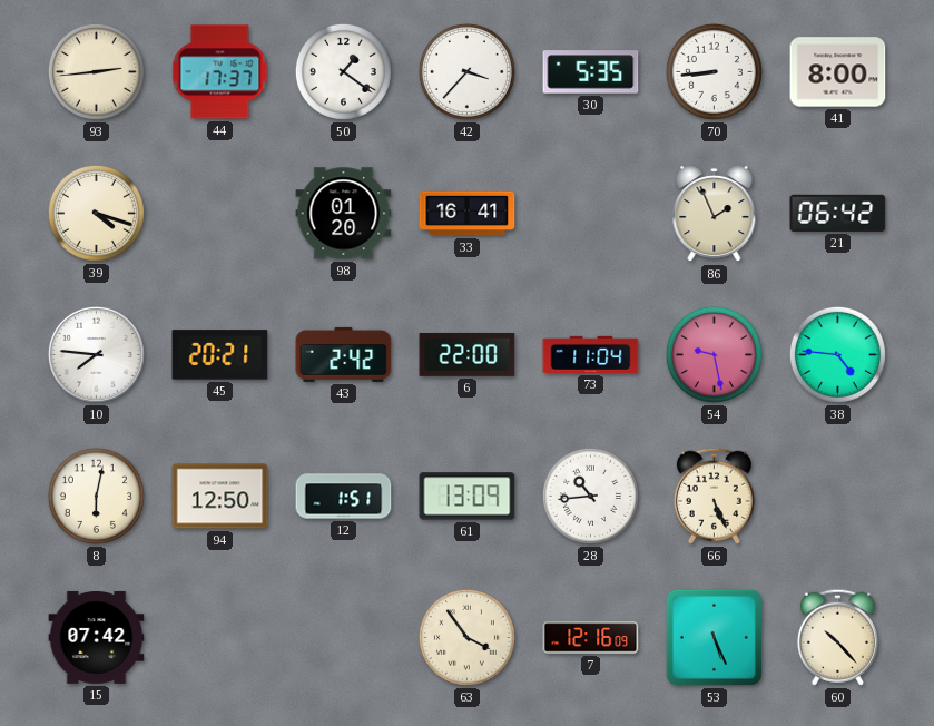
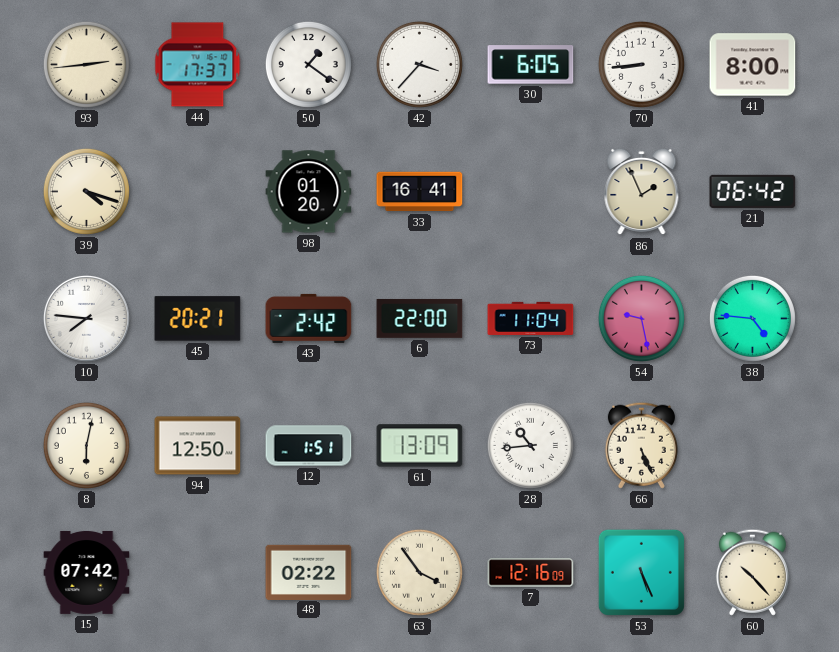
30: 5:35 -> 6:05 (531, 65)
48: none -> 02:22 (309, 572)
